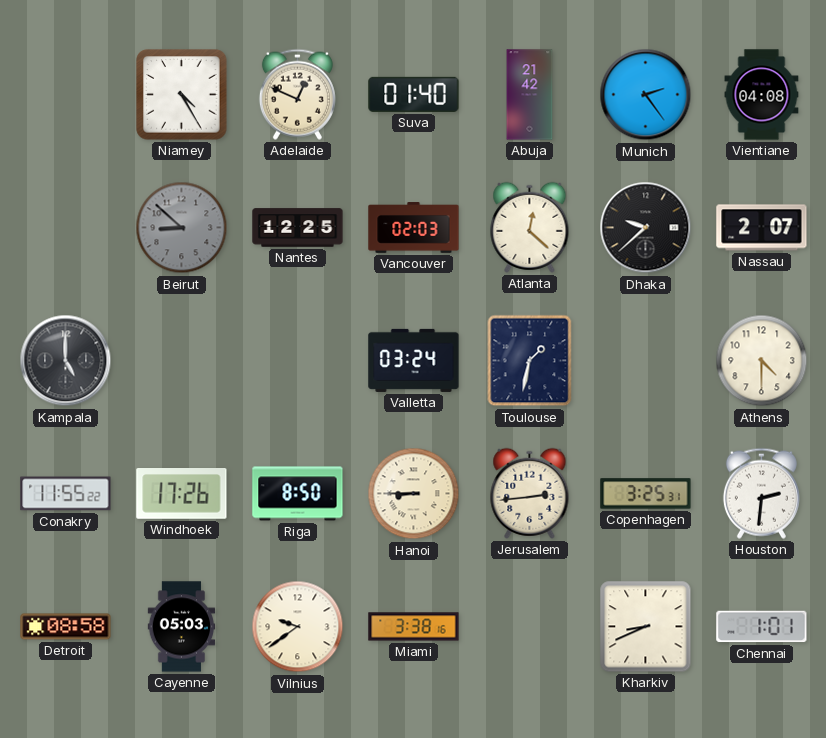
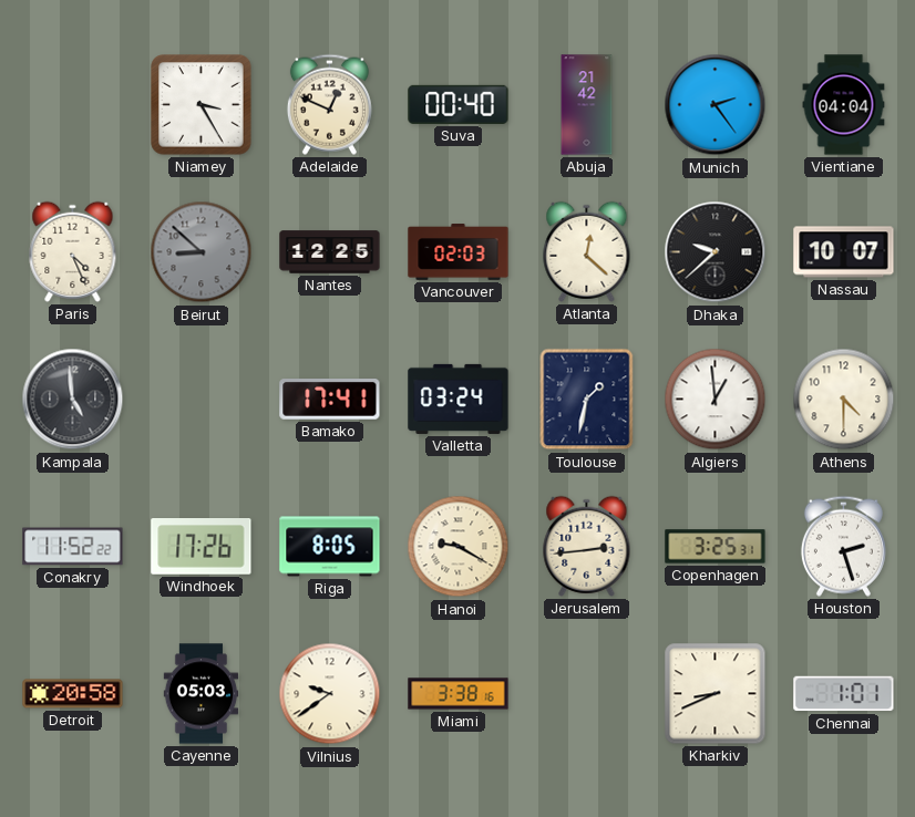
Niamey: 4:25 -> 3:25 (202, 105)
Suva: 01:40 -> 00:40 (459, 104)
Vientiane: 04:08 -> 04:04 (844, 105)
Paris: none -> 4:26 (73, 251)
Nassau: 2:07 -> 10:07 (844, 252)
Kampala: 5:00 -> 4:59 (73, 400)
Bamako: none -> 17:41 (330, 400)
Algiers: none -> 12:59 (716, 400)
Conakry: 11:55 -> 11:52 (73, 547)
Riga: 8:50 -> 8:05 (330, 547)
Hanoi: 8:45 -> 9:20 (459, 547)
Houston: 2:31 -> 2:27 (843, 546)
Detroit: 08:58 -> 20:58 (73, 694)
